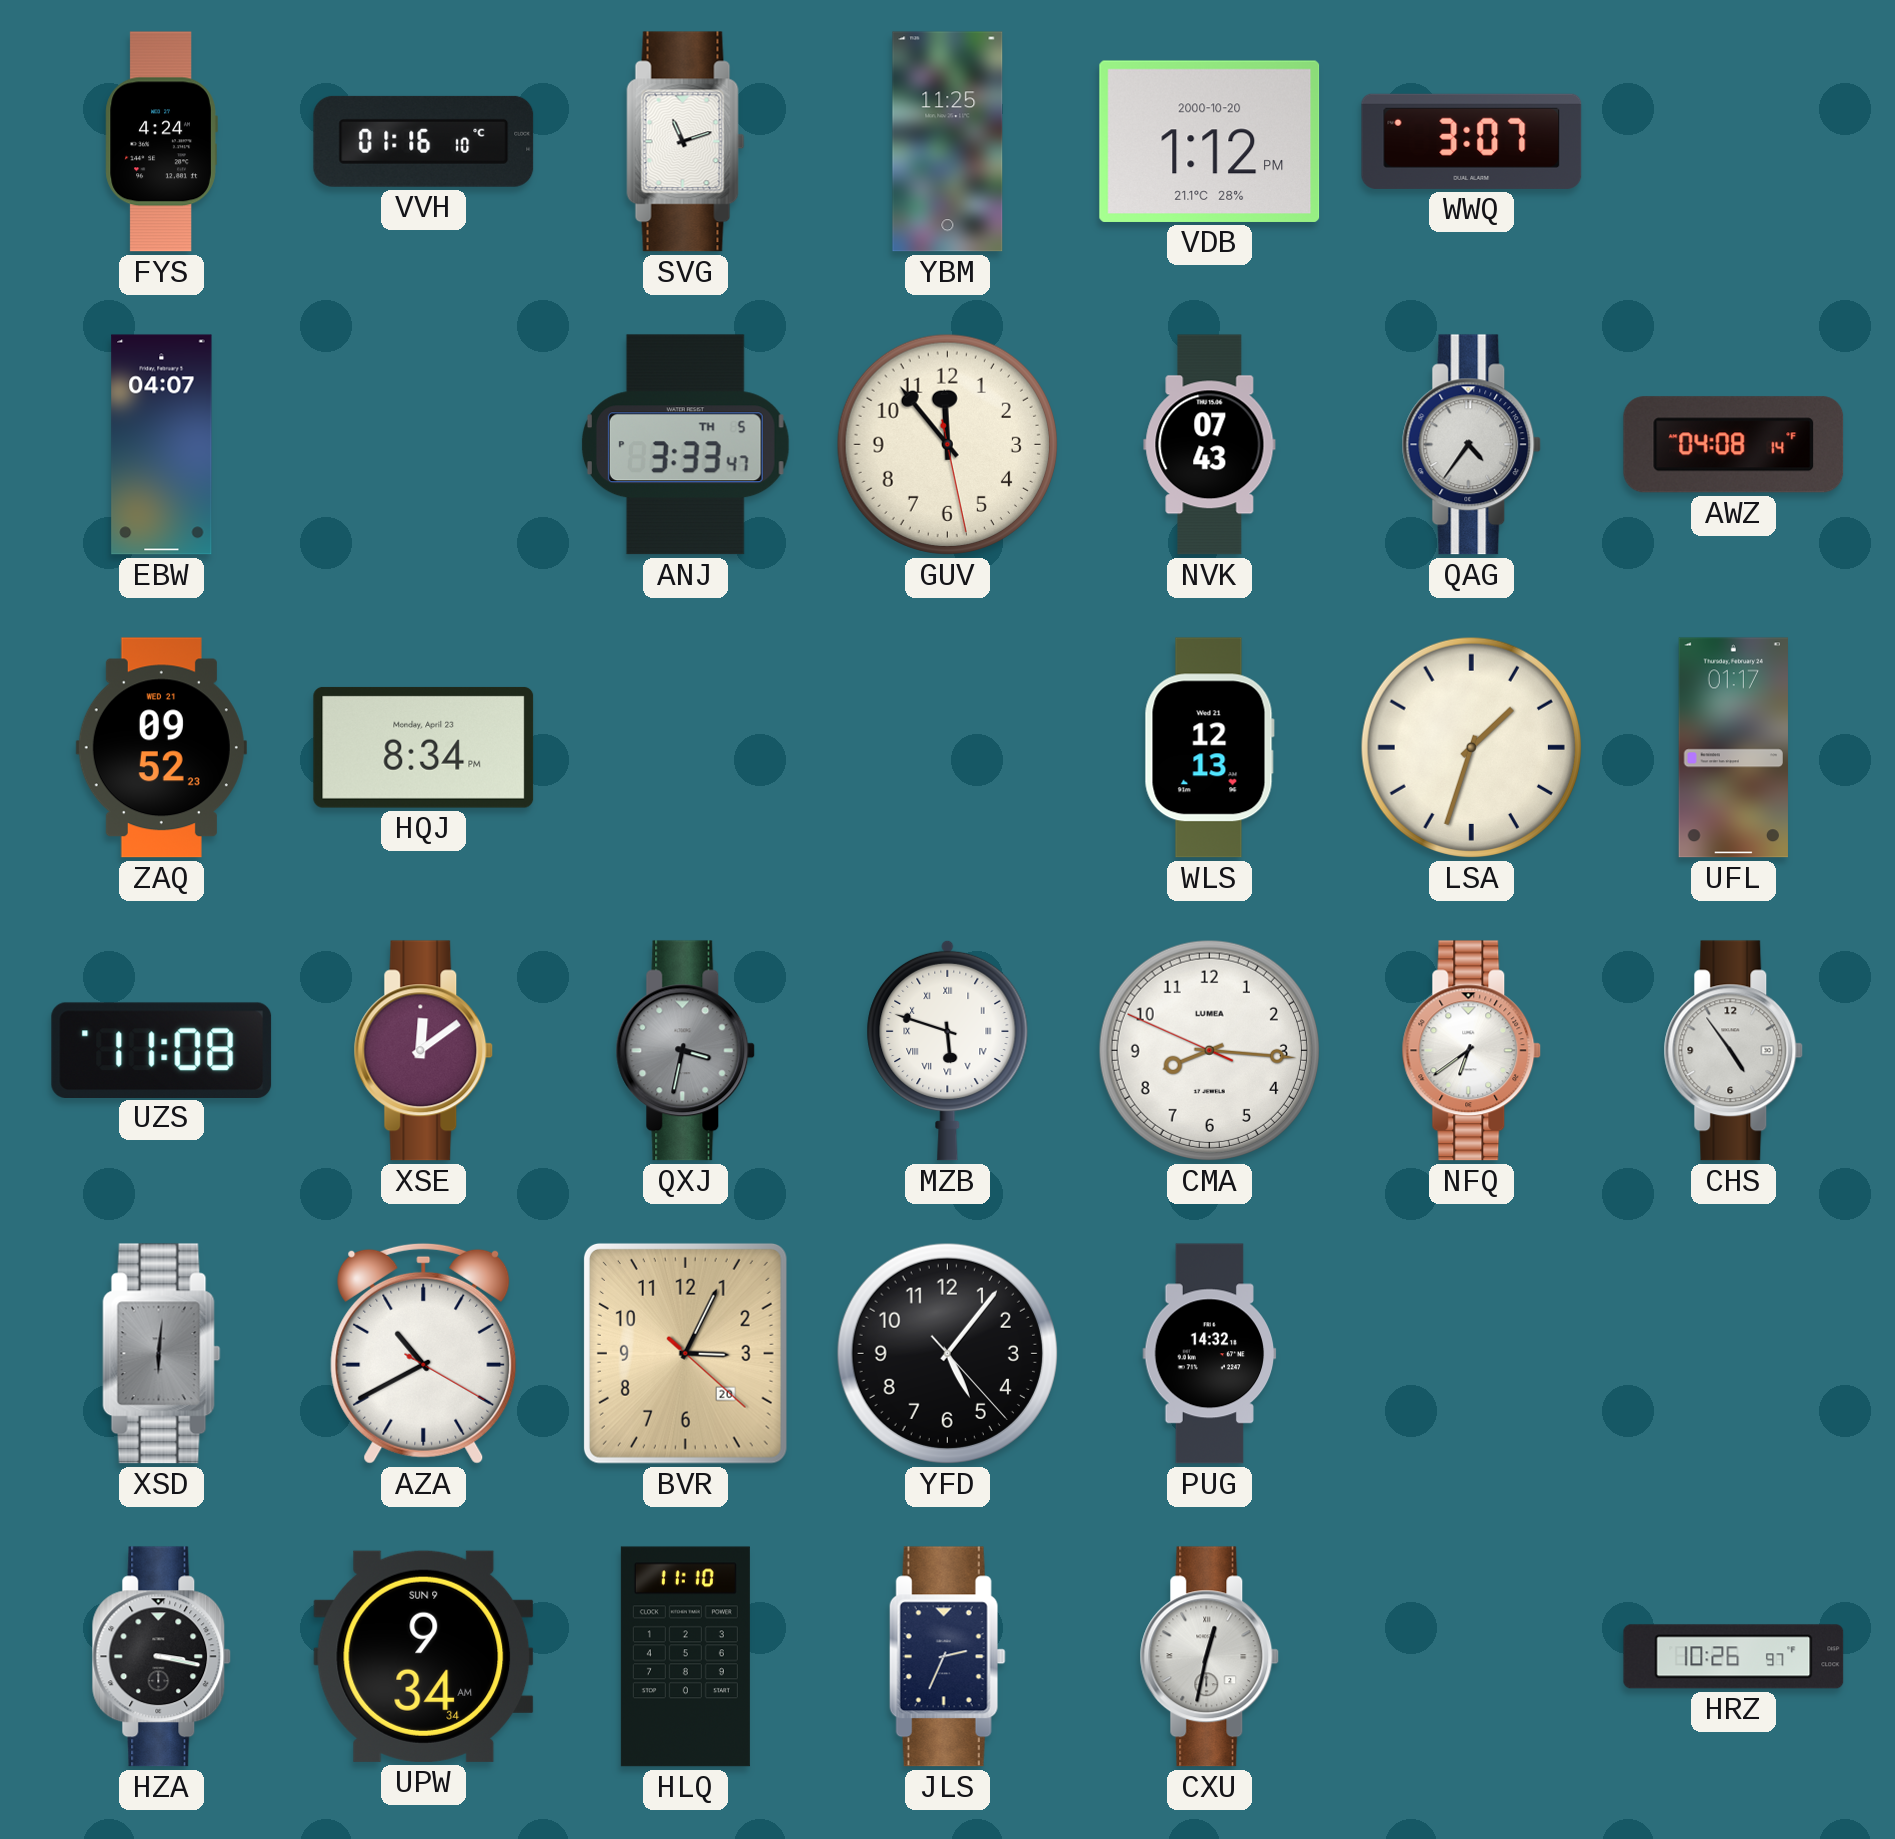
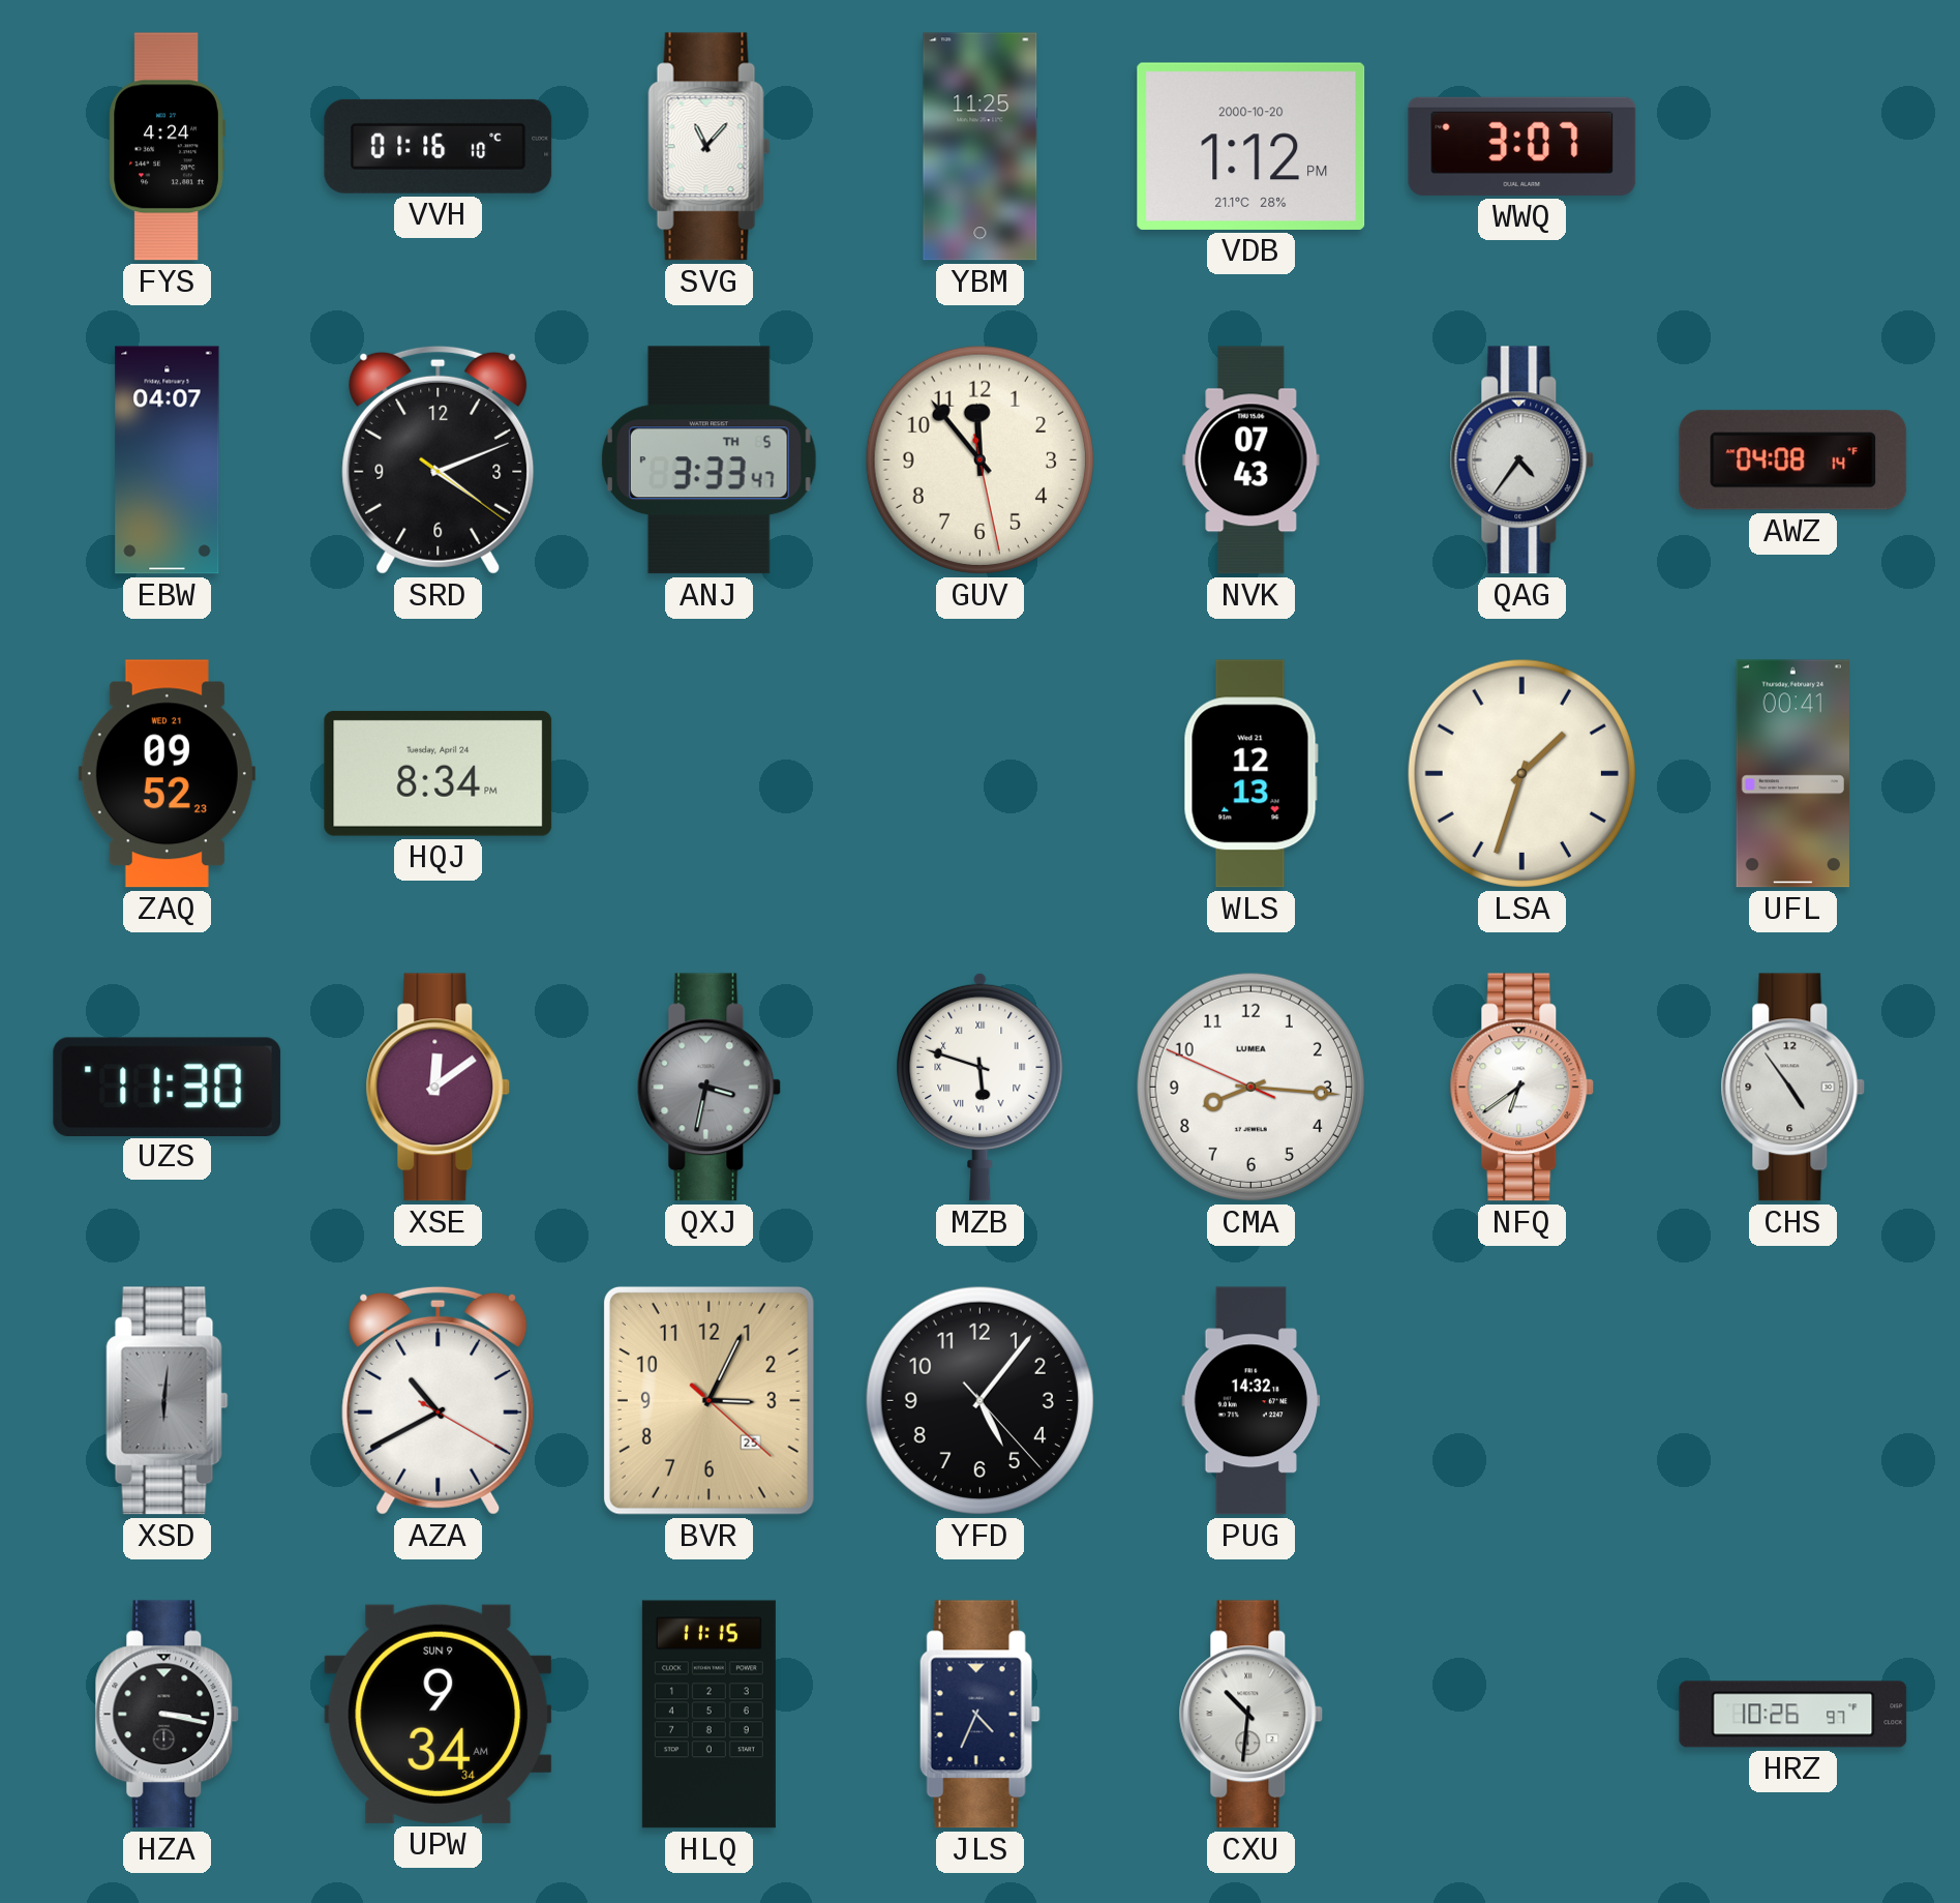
SVG: 11:12 -> 11:07 (710, 147)
SRD: none -> 4:11 (439, 459)
HQJ date: Monday, April 23 -> Tuesday, April 24 (439, 773)
UFL: 01:17 -> 00:41 (1792, 774)
UZS: 11:08 -> 11:30 (168, 1087)
BVR date: 20 -> 25 (708, 1400)
HLQ: 11:10 -> 11:15 (708, 1715)
JLS: 2:34 -> 4:34 (979, 1715)
CXU: 12:32 -> 10:31 (1252, 1715)
